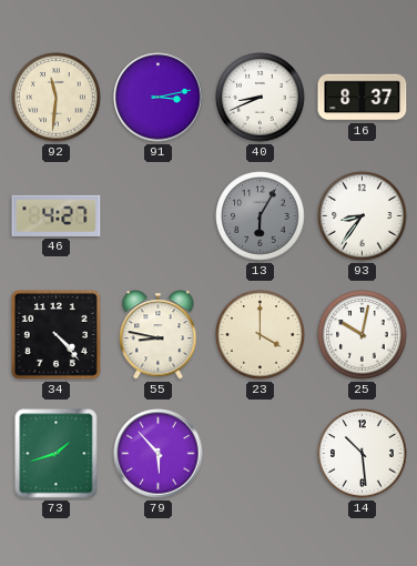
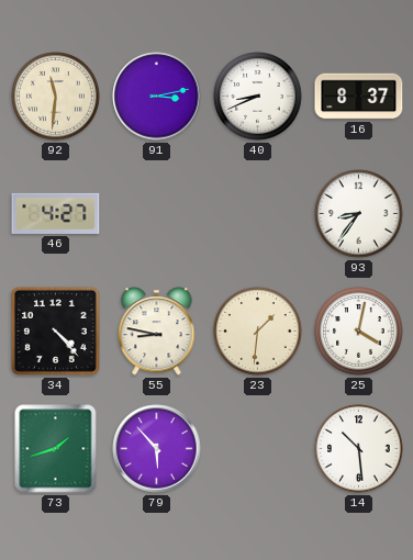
13: 6:05 -> none (261, 216)
23: 4:00 -> 1:31 (258, 332)
25: 10:02 -> 4:02 (359, 332)
